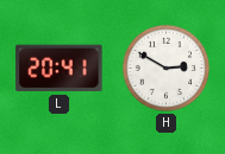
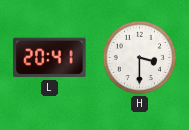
H: 2:50 -> 3:30 (139, 57)
